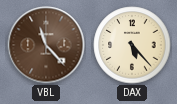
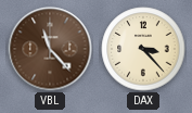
DAX: 5:23 -> 3:23 (143, 49)
